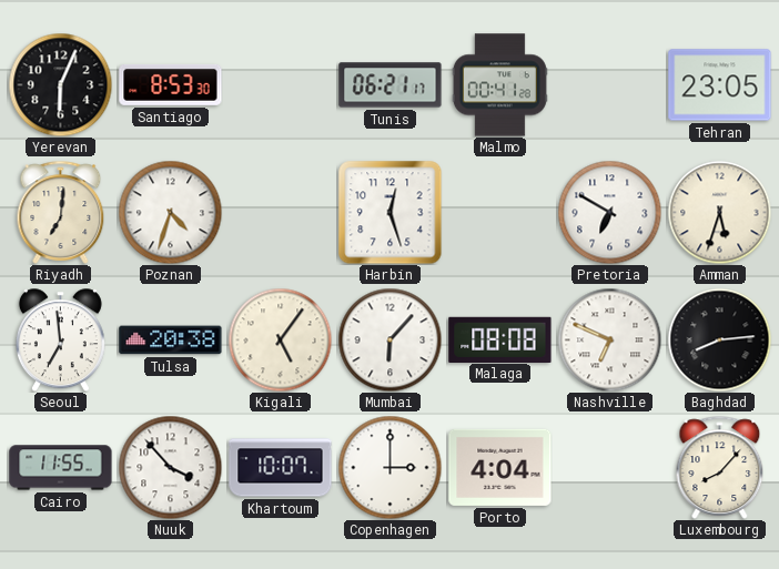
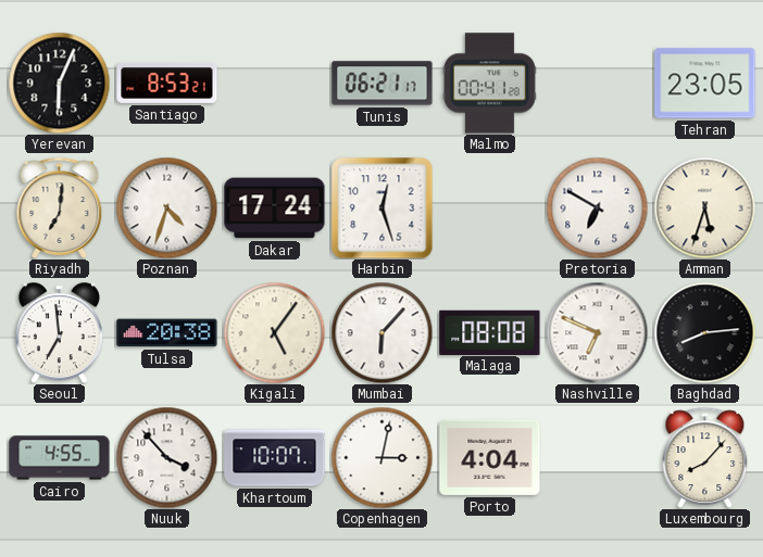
Santiago: 8:53:30 -> 8:53:21 (167, 84)
Dakar: none -> 17:24 (275, 208)
Cairo: 11:55 -> 4:55 (60, 458)
Copenhagen: 3:00 -> 3:02 (381, 457)
